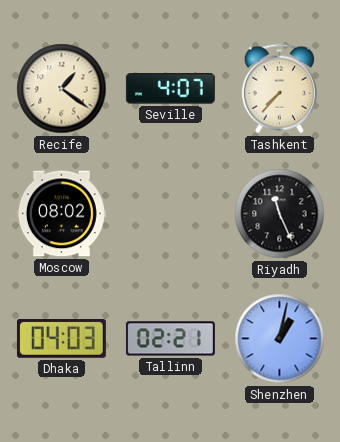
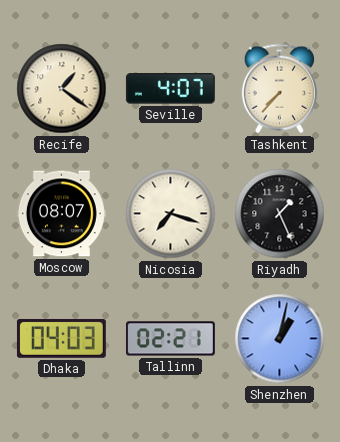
Moscow: 08:02 -> 08:07 (61, 214)
Nicosia: none -> 7:18 (171, 214)
Riyadh: 11:26 -> 1:26 (280, 214)
